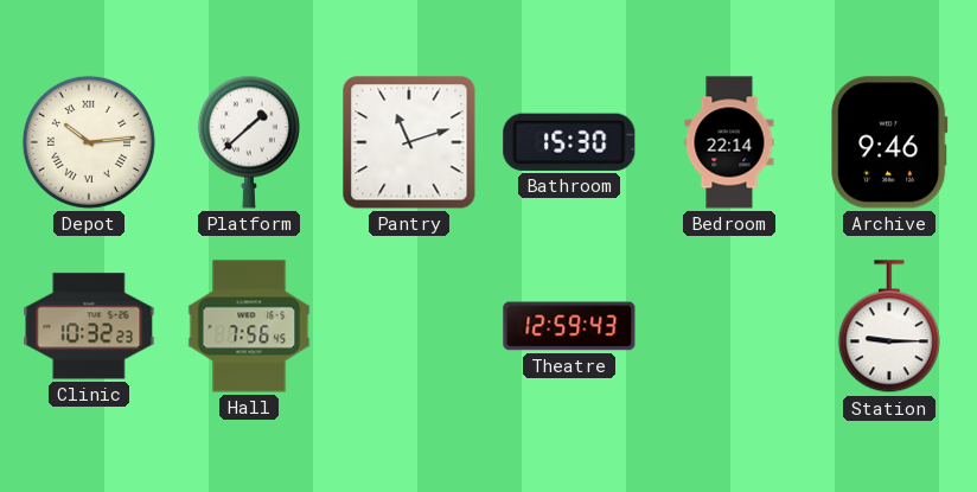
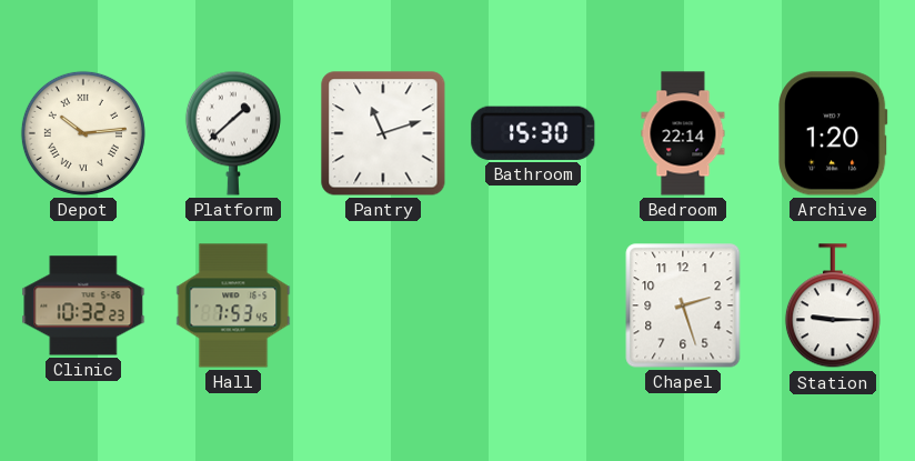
Archive: 9:46 -> 1:20 (834, 133)
Hall: 7:56 -> 7:53 (233, 305)
Theatre: 12:59 -> none (569, 326)
Chapel: none -> 2:27 (683, 305)
